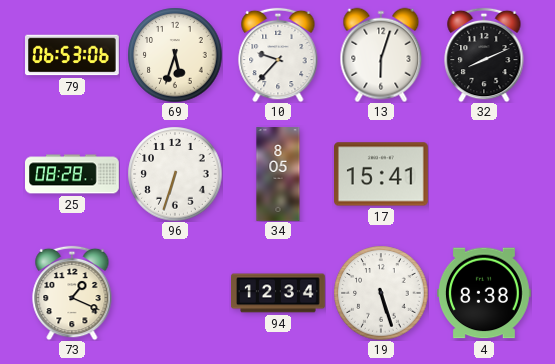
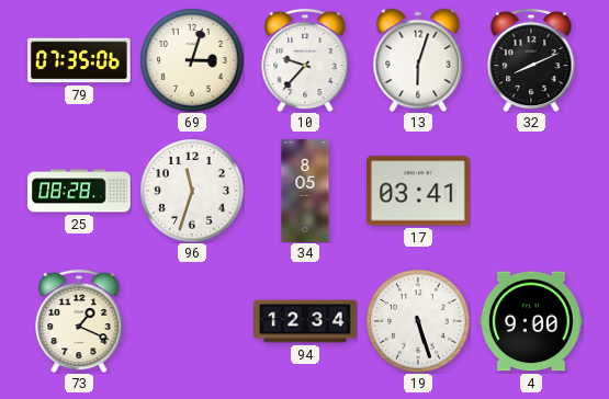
79: 06:53 -> 07:35 (80, 60)
69: 5:33 -> 3:03 (192, 60)
96: 6:33 -> 11:33 (192, 191)
17: 15:41 -> 03:41 (419, 191)
4: 8:38 -> 9:00 (532, 321)
